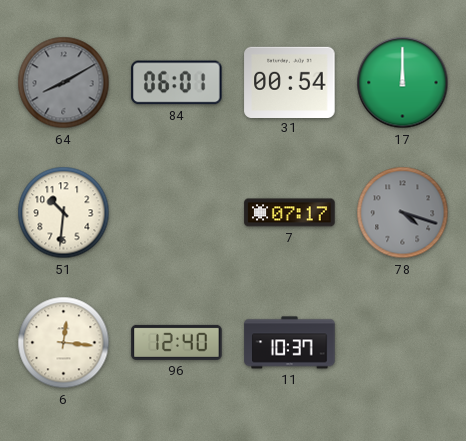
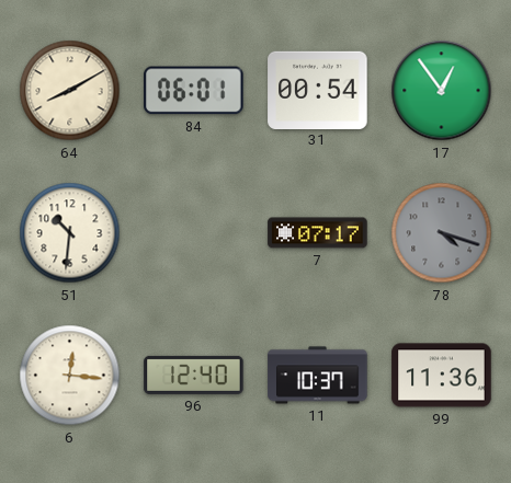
64 dial: grey -> cream (70, 91)
17: 12:00 -> 12:54 (442, 91)
99: none -> 11:36 (442, 376)
